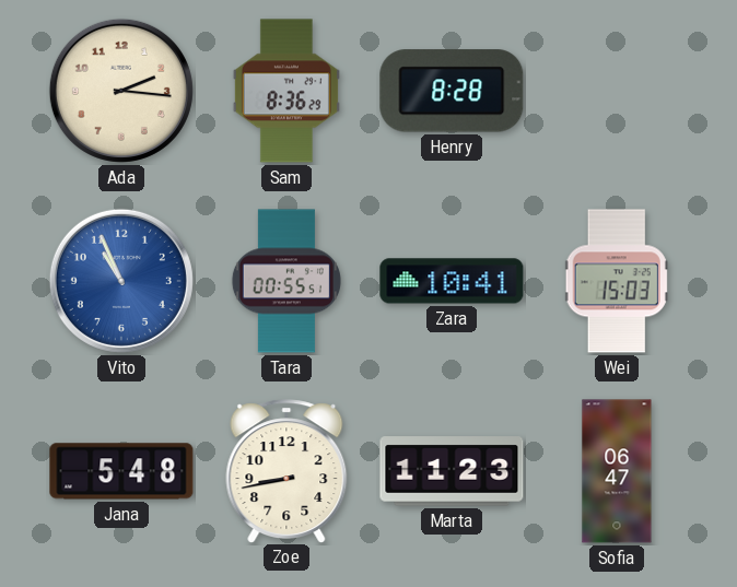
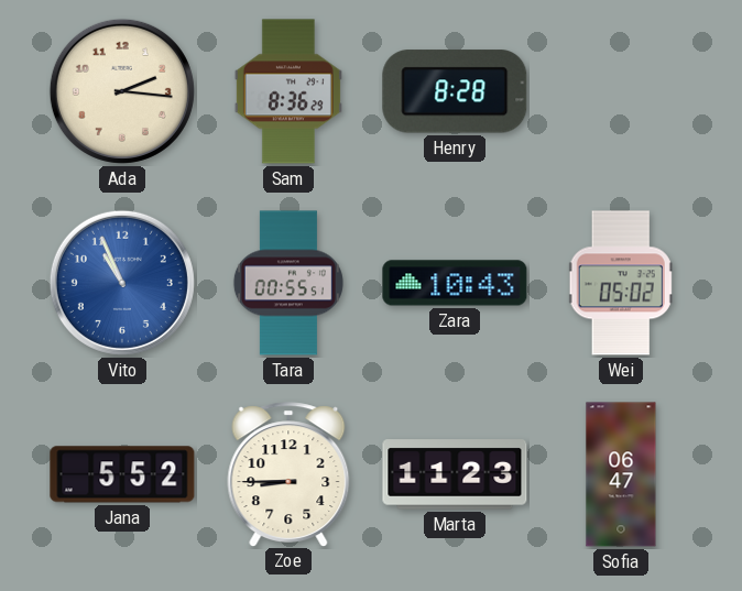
Zara: 10:41 -> 10:43 (455, 283)
Wei: 15:03 -> 05:02 (621, 283)
Jana: 5:48 -> 5:52 (122, 474)
Zoe: 8:43 -> 8:45 (288, 474)
